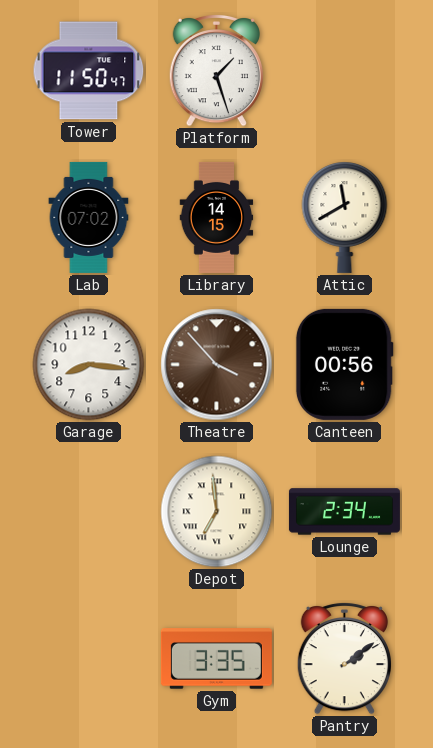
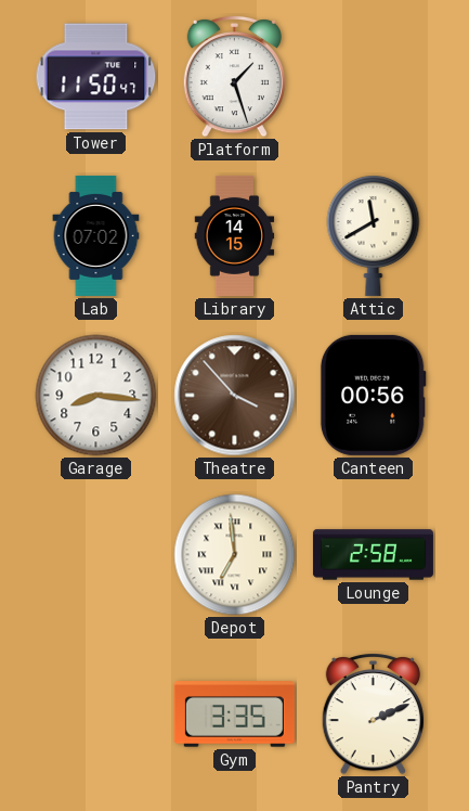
Lounge: 2:34 -> 2:58 (373, 555)
Pantry: 2:09 -> 2:11 (373, 713)
